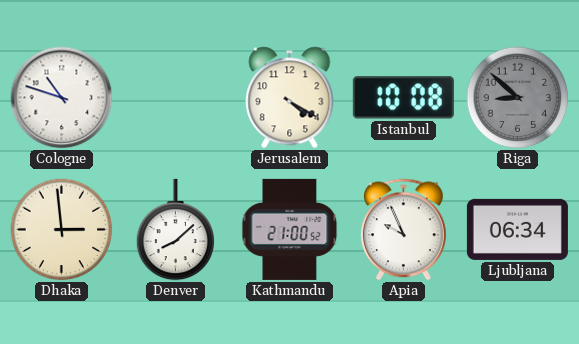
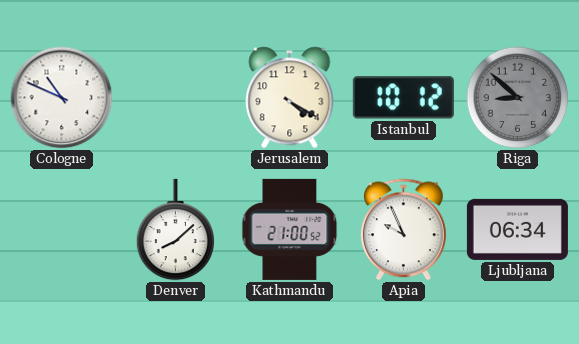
Cologne: 10:48 -> 10:49 (62, 98)
Istanbul: 10:08 -> 10:12 (403, 98)
Dhaka: 2:59 -> none (62, 230)
